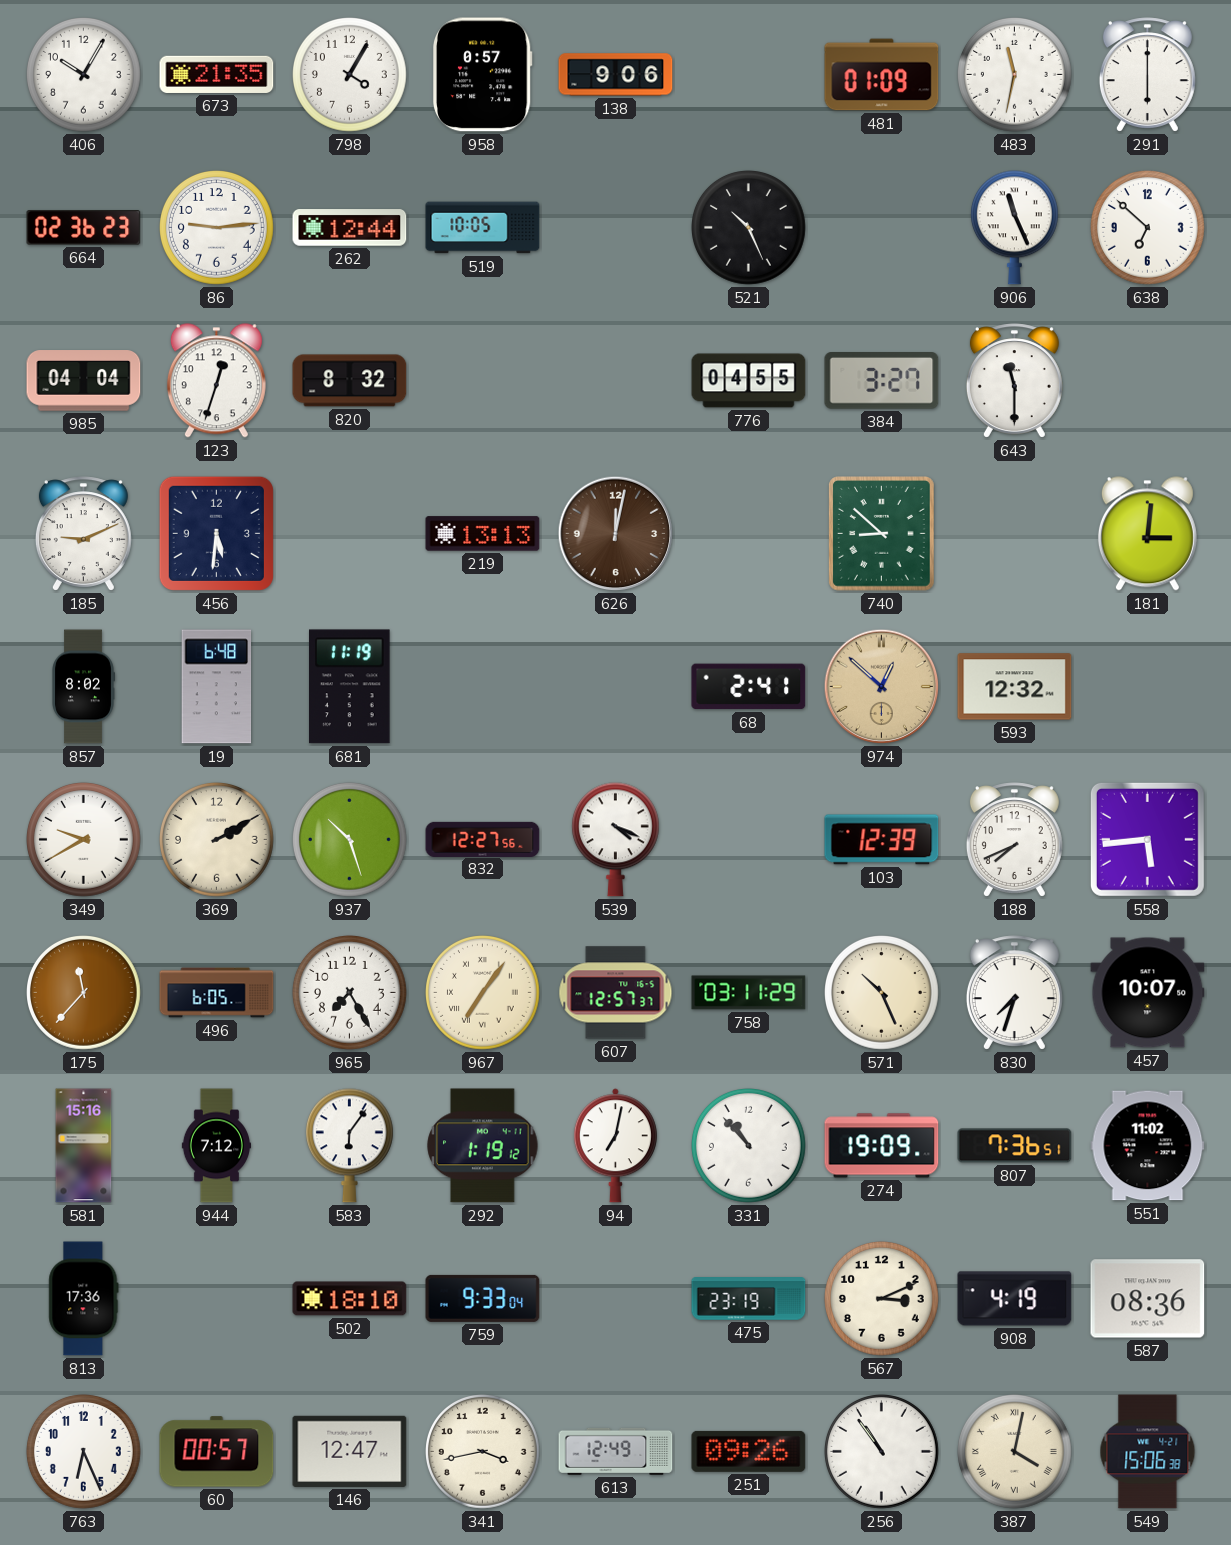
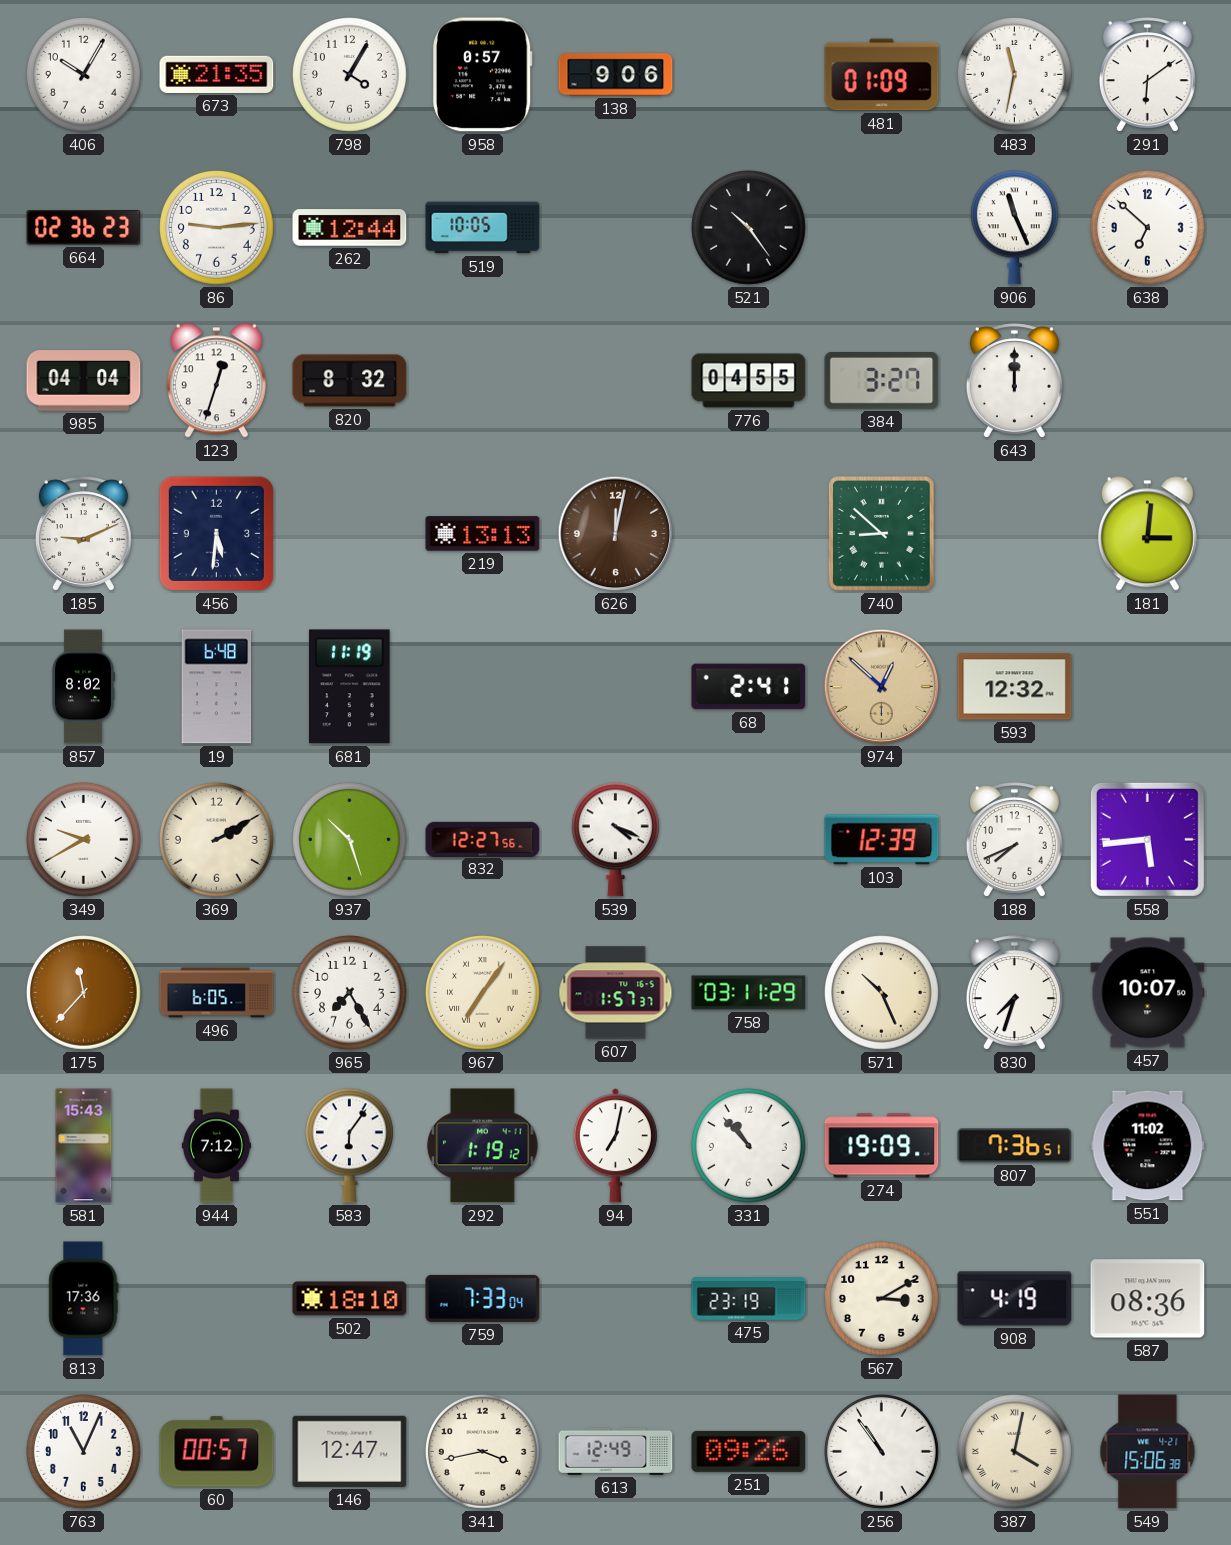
291: 6:00 -> 6:09 (1147, 75)
521: 10:26 -> 10:24 (749, 228)
643: 11:30 -> 12:00 (1014, 381)
607: 12:57 -> 1:57 (616, 993)
581: 15:16 -> 15:43 (84, 1146)
759: 9:33 -> 7:33 (483, 1298)
567: 3:11 -> 3:10 (882, 1299)
763: 6:26 -> 11:04 (84, 1452)
